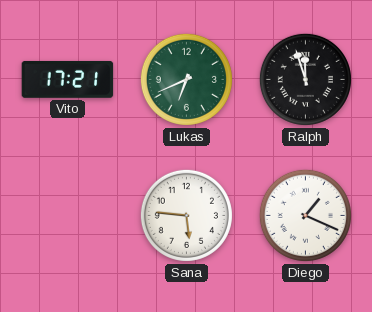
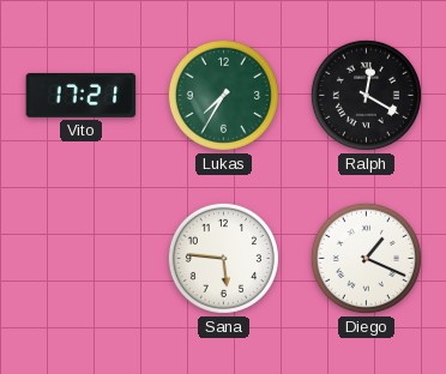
Lukas: 6:41 -> 7:35 (223, 95)
Ralph: 11:57 -> 12:20 (366, 95)
